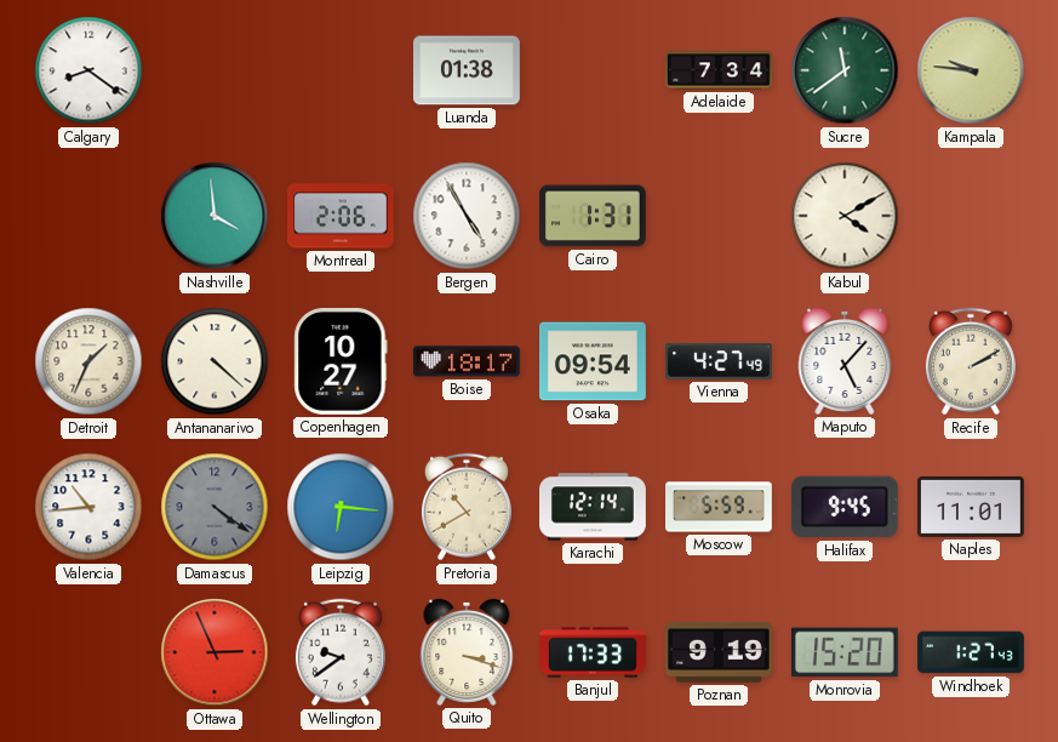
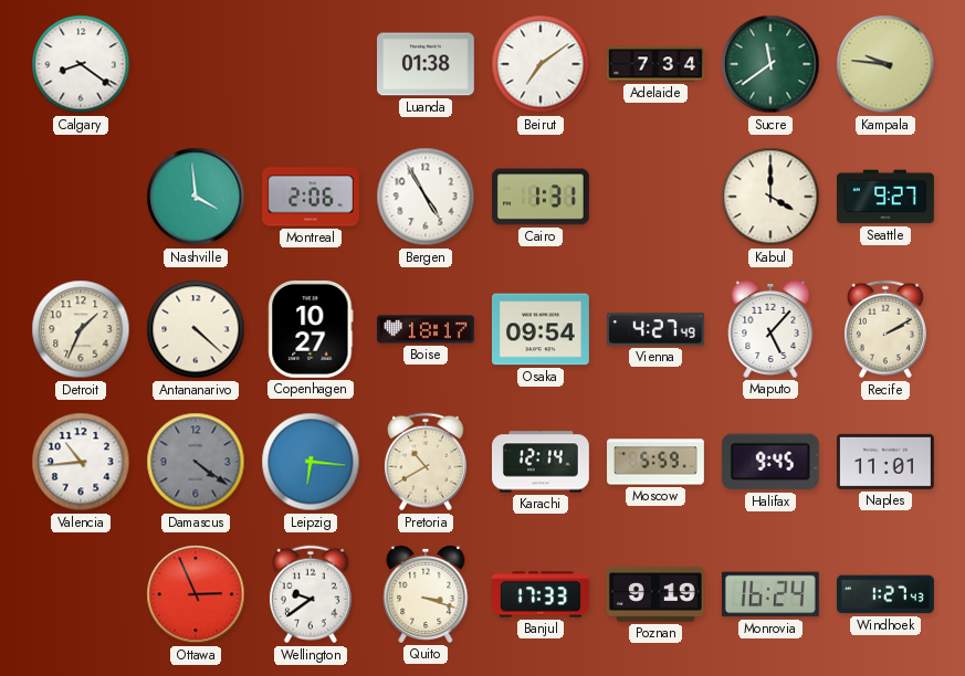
Beirut: none -> 7:09 (541, 64)
Kabul: 4:10 -> 4:00 (770, 197)
Seattle: none -> 9:27 (887, 197)
Monrovia: 15:20 -> 16:24 (770, 594)
